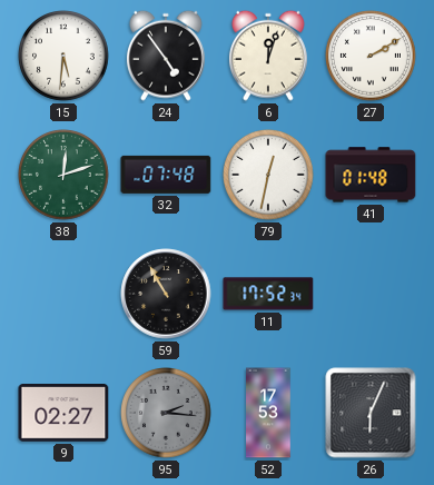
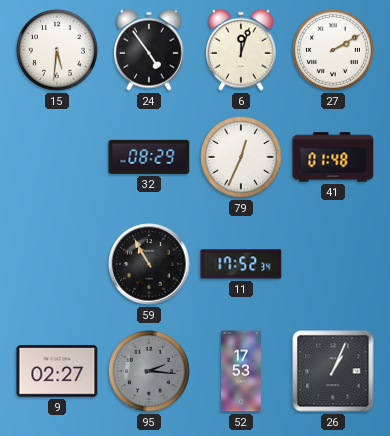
38: 12:12 -> none (63, 175)
32: 07:48 -> 08:29 (149, 157)
79: 12:32 -> 12:34 (241, 157)
26: 6:04 -> 1:04 (333, 371)
